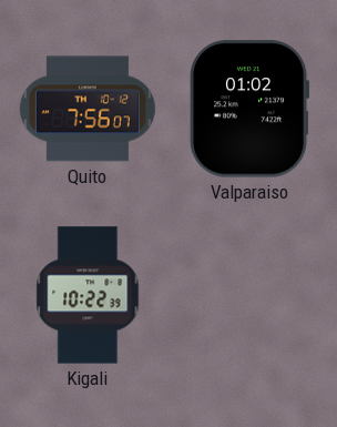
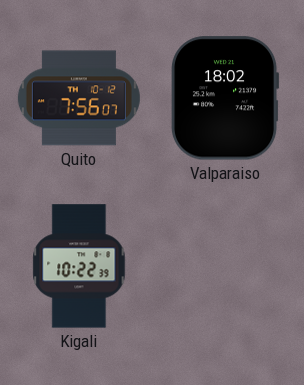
Valparaiso: 01:02 -> 18:02 (225, 98)
